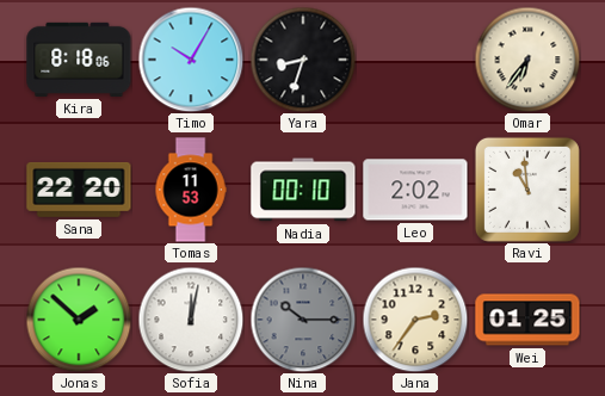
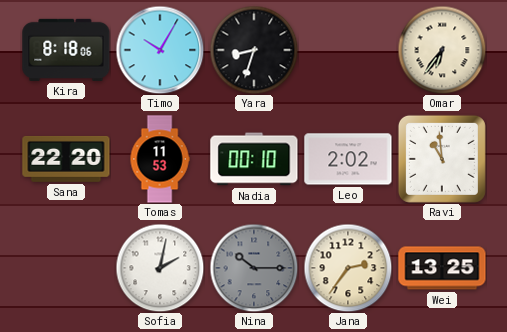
Jonas: 1:52 -> none (79, 320)
Sofia: 12:02 -> 2:02 (160, 268)
Wei: 01:25 -> 13:25 (442, 268)
